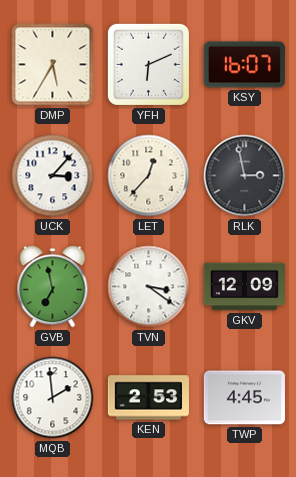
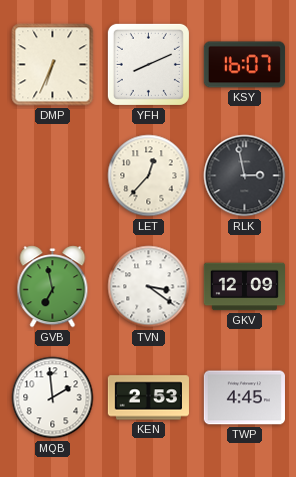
DMP: 5:35 -> 6:34 (53, 65)
YFH: 6:11 -> 8:11 (148, 64)
UCK: 3:07 -> none (53, 176)
